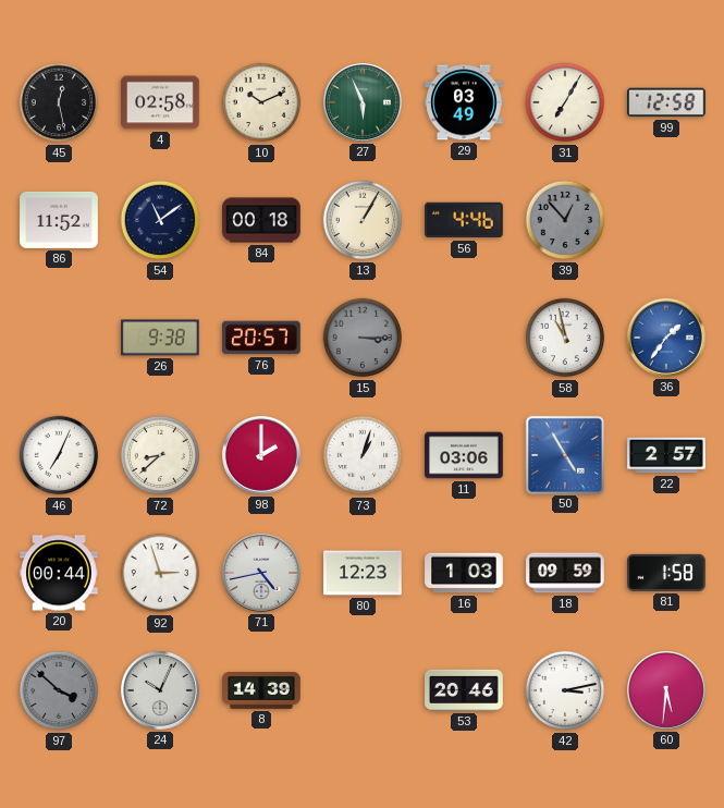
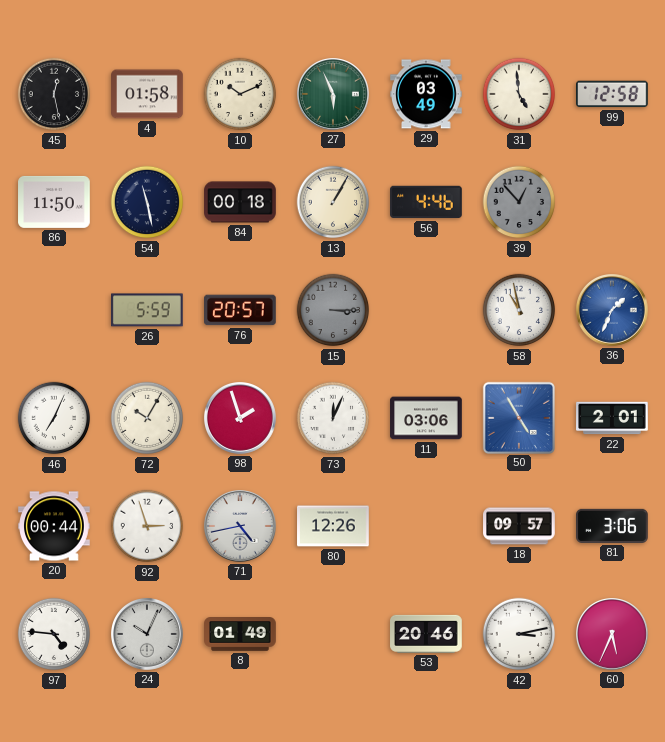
4: 02:58 -> 01:58 (147, 94)
31: 7:05 -> 4:59 (519, 94)
86: 11:52 -> 11:50 (54, 202)
54: 11:09 -> 11:28 (147, 202)
26: 9:38 -> 5:59 (148, 310)
36: 1:36 -> 1:34 (613, 311)
72: 8:38 -> 10:05 (147, 418)
98: 2:00 -> 1:57 (241, 419)
73: 1:03 -> 12:04 (333, 418)
22: 2:57 -> 2:01 (612, 418)
80: 12:23 -> 12:26 (333, 526)
16: 1:03 -> none (464, 573)
18: 09:59 -> 09:57 (519, 526)
81: 1:58 -> 3:06 (613, 526)
97: 3:52 -> 4:46 (54, 634)
97 dial: grey -> white (54, 634)
8: 14:39 -> 01:49 (240, 635)
60: 5:31 -> 5:34 (613, 635)
